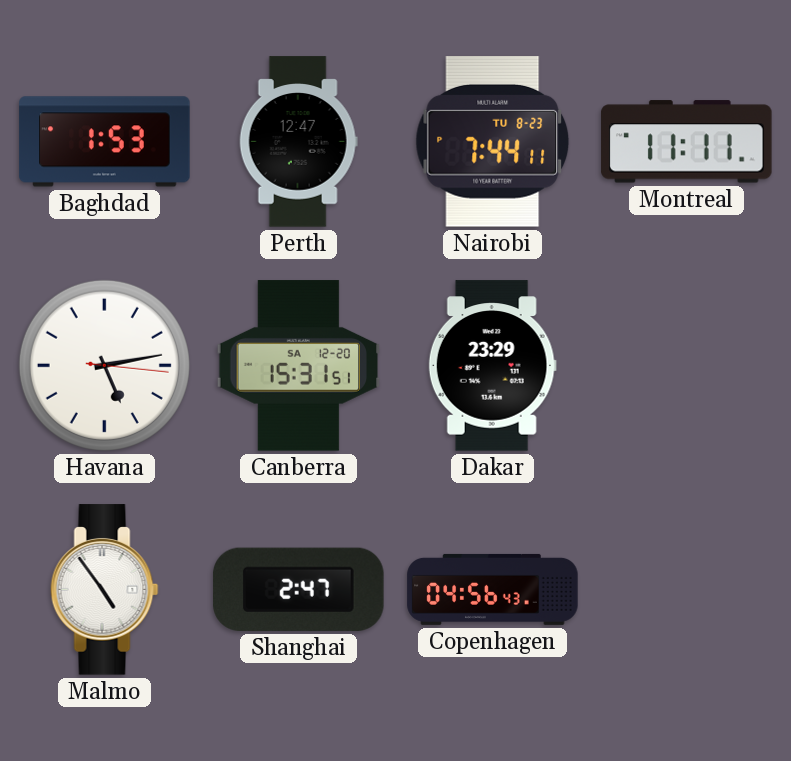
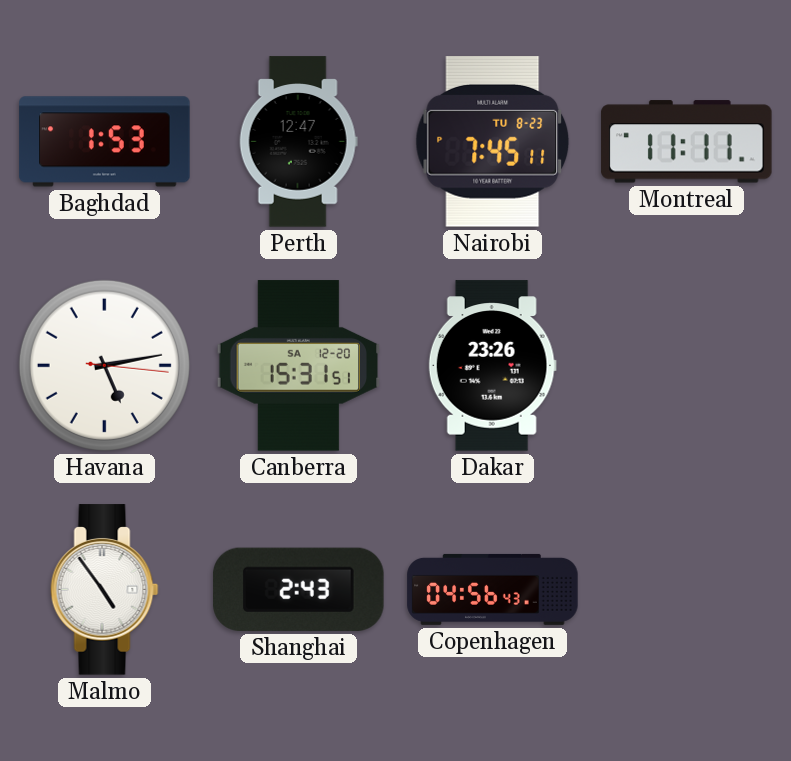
Nairobi: 7:44 -> 7:45 (493, 142)
Dakar: 23:29 -> 23:26 (492, 366)
Shanghai: 2:47 -> 2:43 (299, 589)
